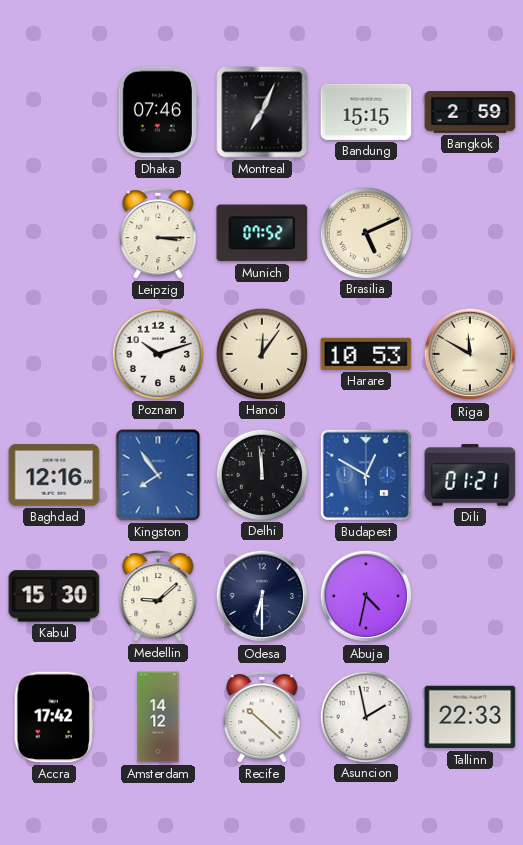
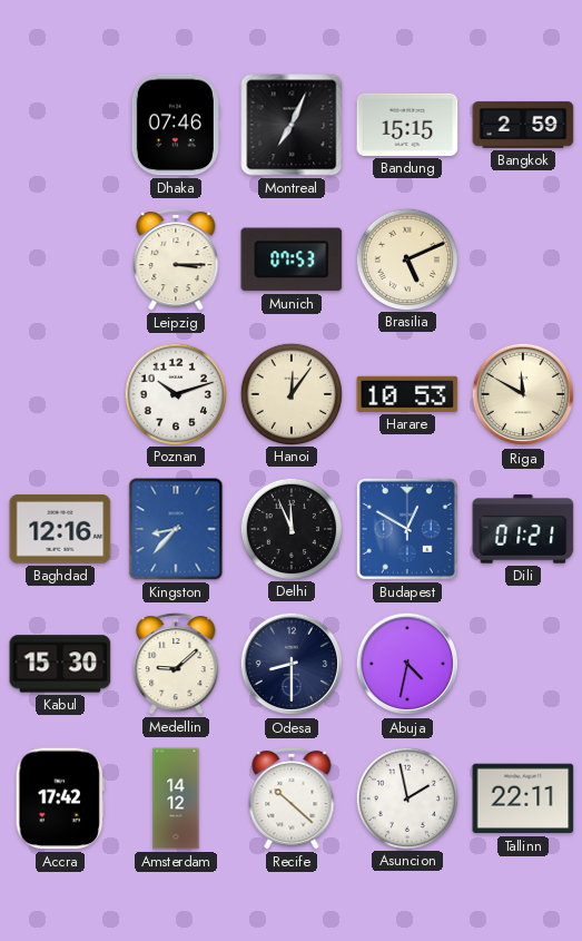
Munich: 07:52 -> 07:53 (292, 259)
Kingston: 7:54 -> 8:37 (176, 529)
Delhi: 11:59 -> 11:56 (290, 528)
Odesa: 6:30 -> 8:30 (292, 664)
Tallinn: 22:33 -> 22:11 (523, 798)
